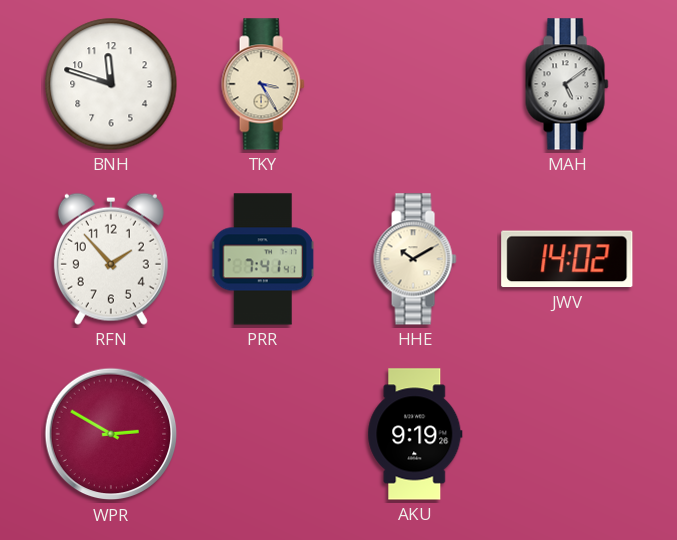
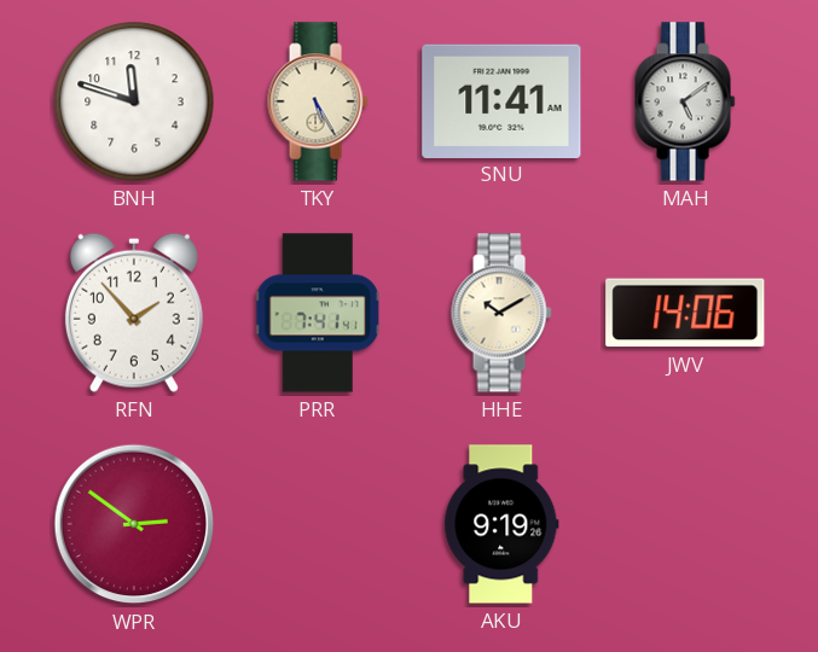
TKY: 3:25 -> 5:25 (318, 101)
SNU: none -> 11:41 (501, 100)
JWV: 14:02 -> 14:06 (685, 313)
WPR: 2:50 -> 2:51 (134, 524)
